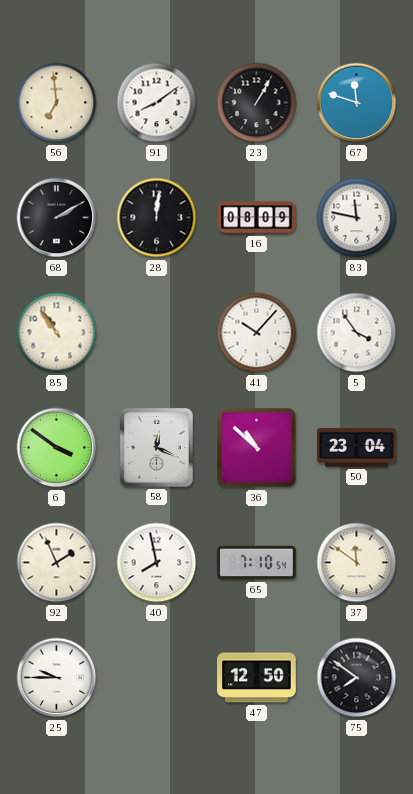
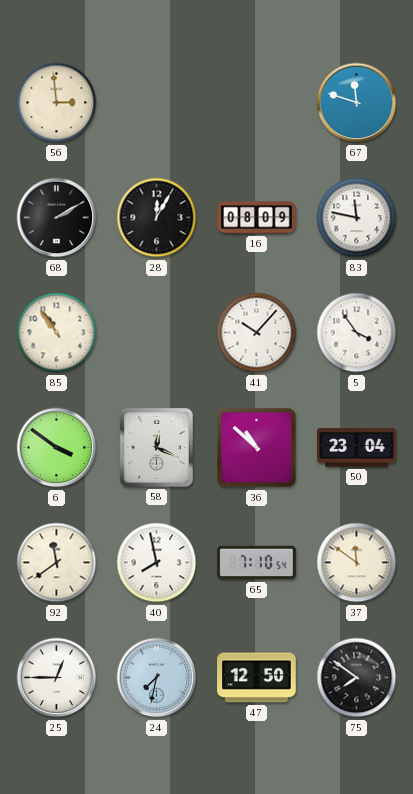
56: 6:59 -> 2:59 (57, 103)
91: 8:09 -> none (157, 103)
23: 1:05 -> none (257, 103)
28: 12:01 -> 12:05 (157, 218)
92: 1:56 -> 11:39 (57, 563)
25: 9:45 -> 12:45 (57, 678)
24: none -> 7:32 (157, 678)
